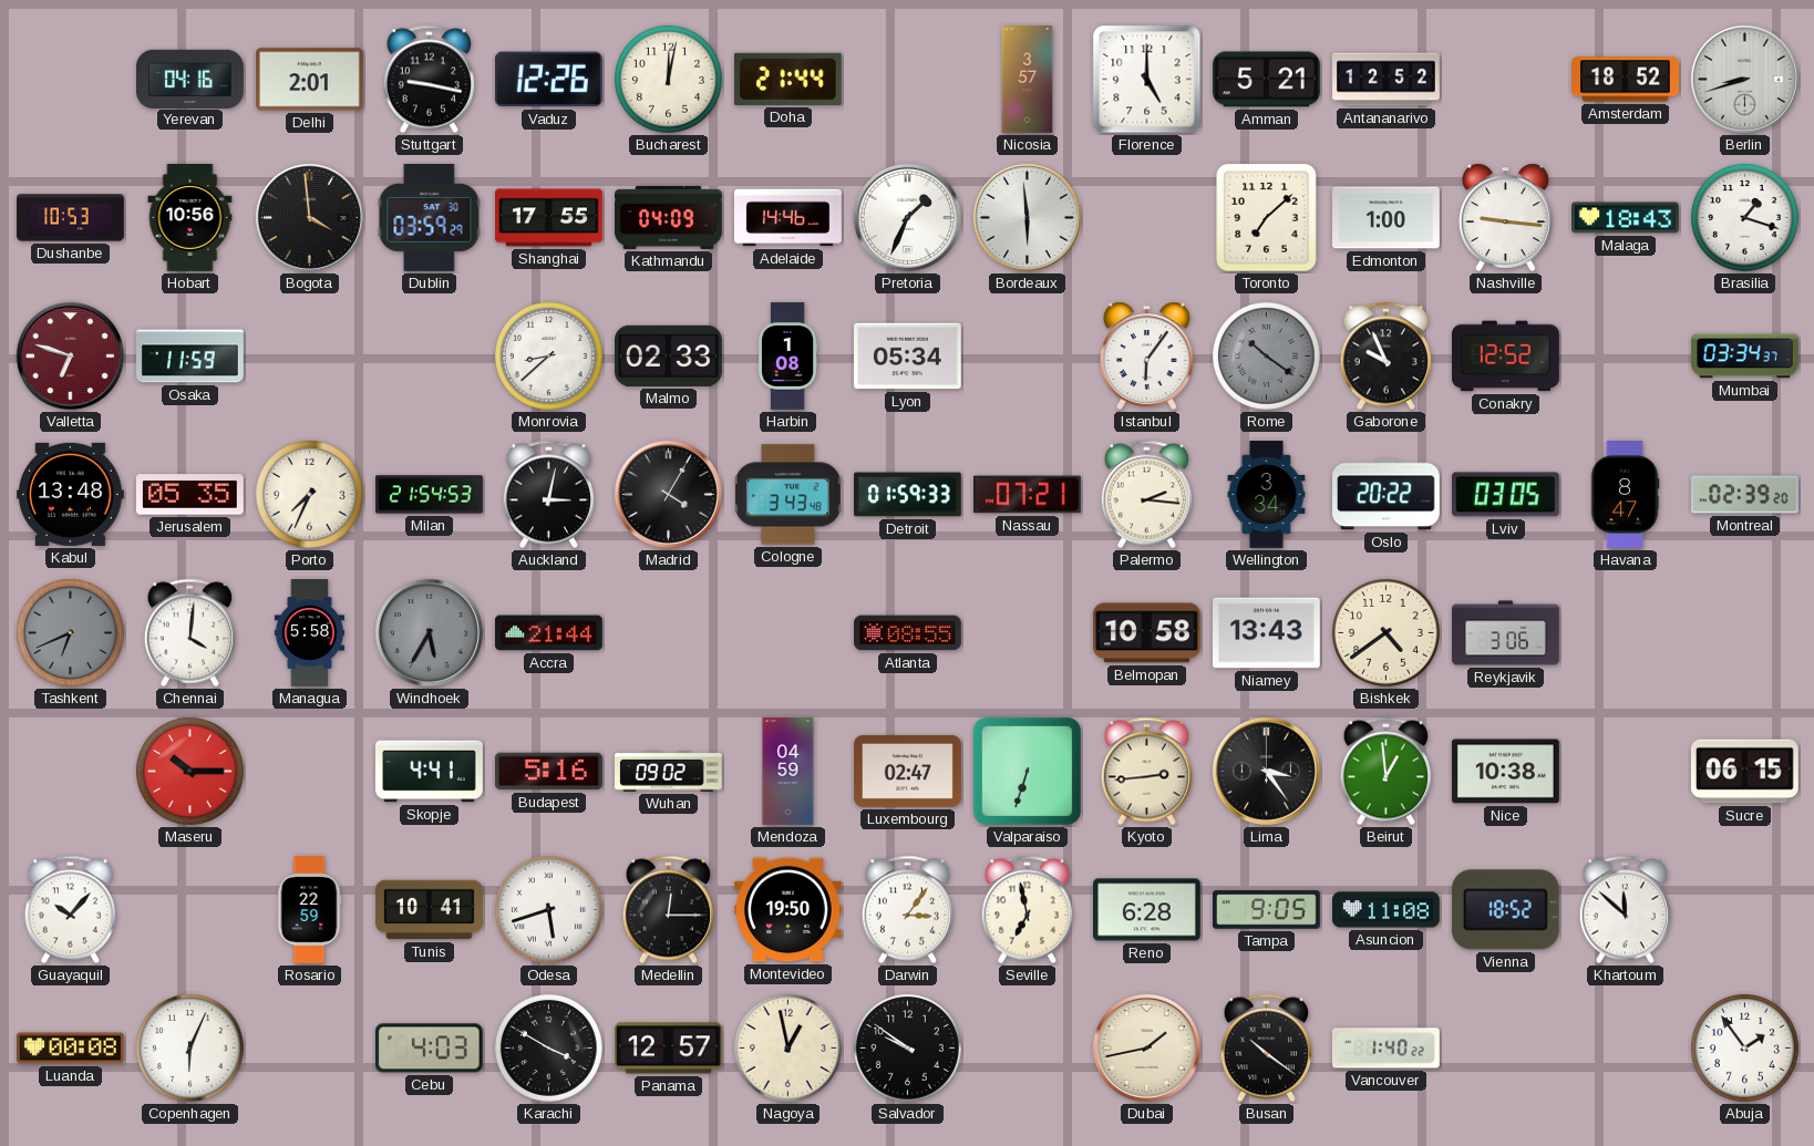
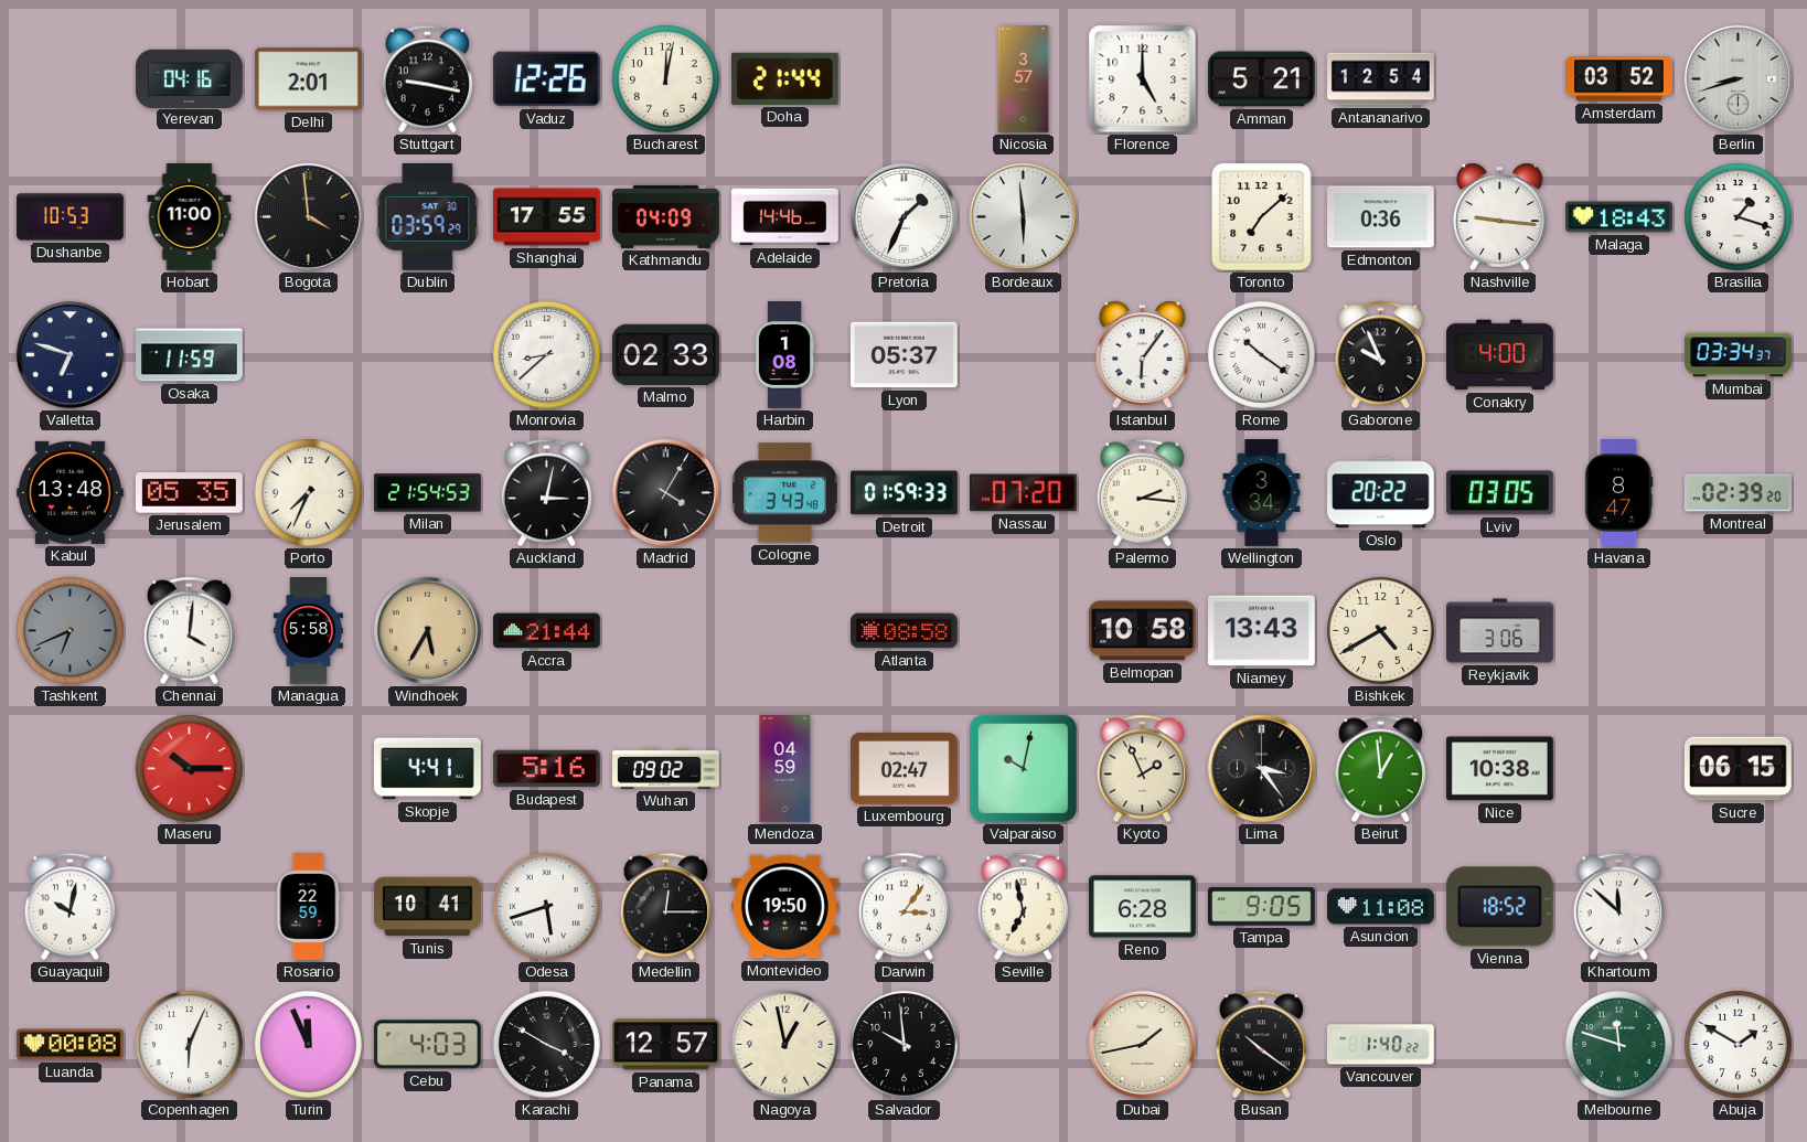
Antananarivo: 12:52 -> 12:54 (1381, 79)
Amsterdam: 18:52 -> 03:52 (1619, 79)
Hobart: 10:56 -> 11:00 (190, 217)
Edmonton: 1:00 -> 0:36 (1381, 217)
Valletta dial: burgundy -> navy (69, 354)
Lyon: 05:34 -> 05:37 (905, 355)
Rome dial: grey -> white (1262, 355)
Conakry: 12:52 -> 4:00 (1500, 355)
Nassau: 07:21 -> 07:20 (1024, 493)
Windhoek dial: grey -> champagne (427, 630)
Atlanta: 08:55 -> 08:58 (905, 631)
Bishkek: 4:39 -> 4:40 (1381, 631)
Valparaiso: 6:33 -> 10:02 (1023, 768)
Kyoto: 2:44 -> 1:56 (1142, 769)
Guayaquil: 10:07 -> 10:02 (69, 907)
Turin: none -> 11:56 (309, 1045)
Salvador: 9:51 -> 9:59 (905, 1045)
Melbourne: none -> 11:48 (1619, 1045)
Abuja: 1:54 -> 1:50 (1739, 1045)
